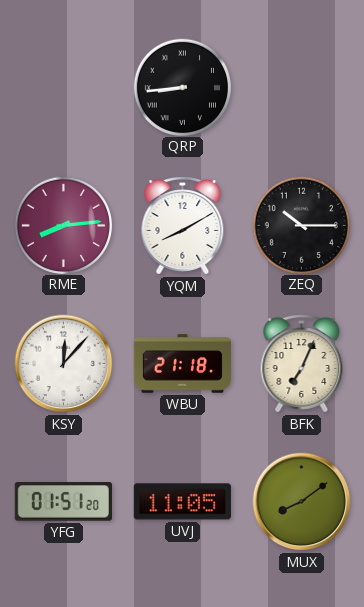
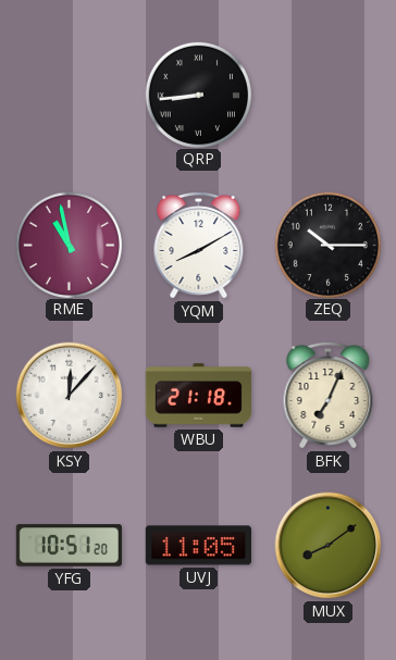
RME: 8:14 -> 10:58 (69, 245)
YFG: 01:51 -> 10:51 (69, 546)
